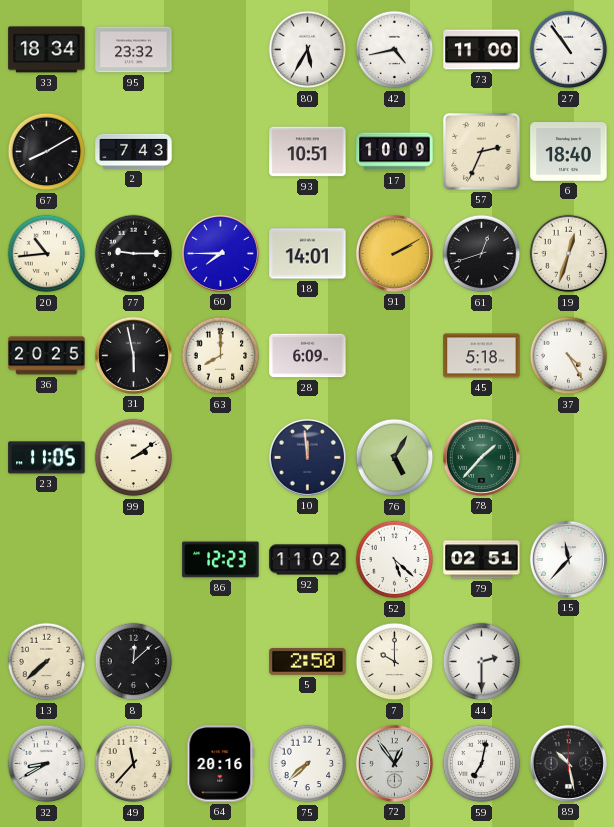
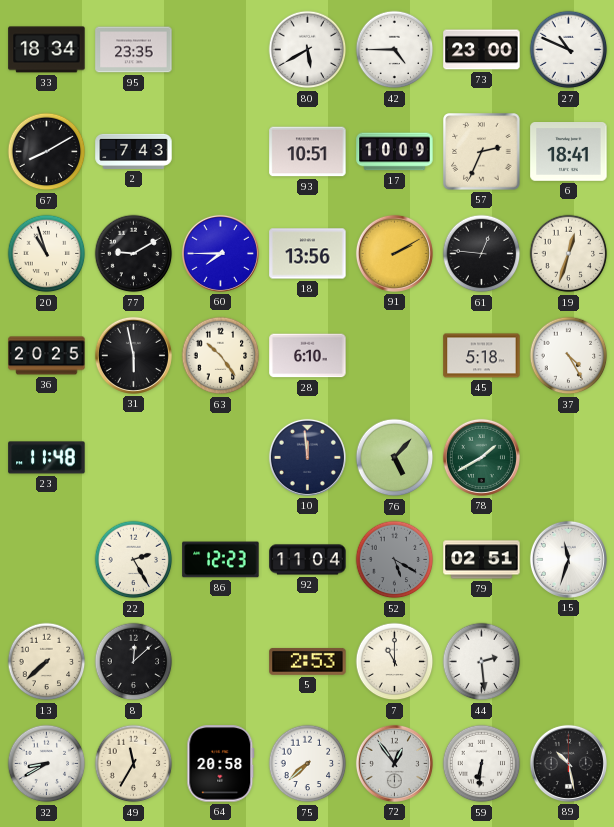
95: 23:32 -> 23:35 (134, 50)
80: 5:35 -> 5:40 (308, 50)
42: 4:43 -> 4:45 (395, 50)
73: 11:00 -> 23:00 (482, 50)
27: 10:54 -> 10:49 (569, 50)
6: 18:40 -> 18:41 (569, 152)
20: 10:44 -> 10:57 (47, 254)
77: 9:15 -> 9:10 (134, 254)
18: 14:01 -> 13:56 (308, 254)
61: 12:42 -> 12:46 (482, 254)
63: 8:00 -> 10:24 (221, 356)
28: 6:09 -> 6:10 (308, 356)
23: 11:05 -> 11:48 (47, 458)
99: 2:09 -> none (134, 458)
76: 5:05 -> 5:07 (395, 458)
78: 1:37 -> 1:40 (481, 457)
22: none -> 2:25 (134, 560)
92: 11:02 -> 11:04 (308, 560)
52: 5:22 -> 5:20 (395, 560)
52 dial: white -> grey (395, 560)
15: 11:37 -> 11:33 (568, 559)
5: 2:50 -> 2:53 (308, 661)
7: 10:00 -> 11:00 (395, 662)
44: 2:30 -> 2:29 (482, 662)
49: 11:37 -> 11:35 (134, 764)
64: 20:16 -> 20:58 (221, 764)
59: 7:02 -> 6:31 (482, 764)
